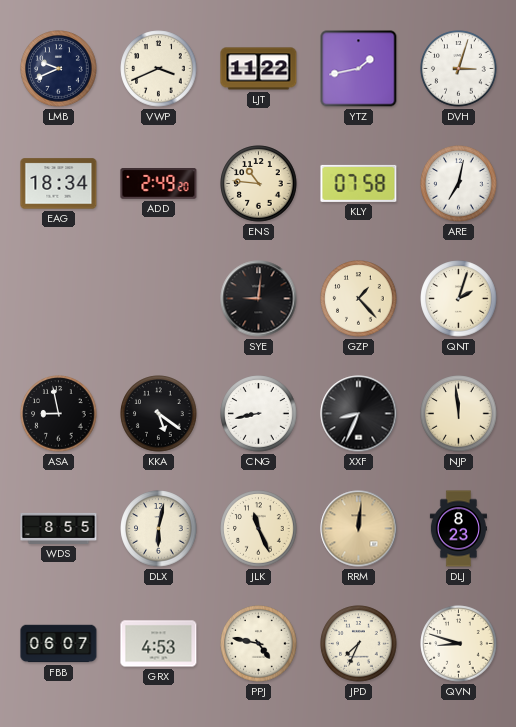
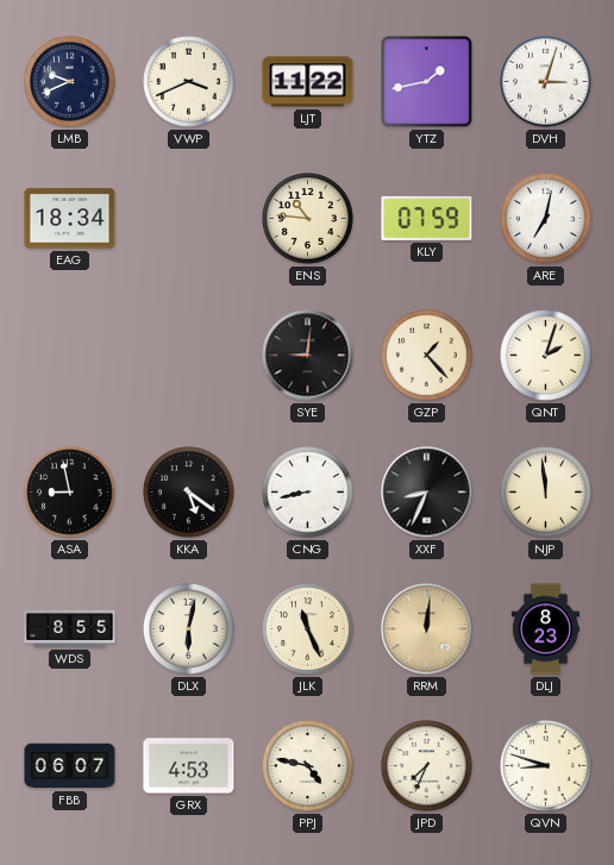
ADD: 2:49 -> none (159, 184)
KLY: 07:58 -> 07:59 (427, 218)
